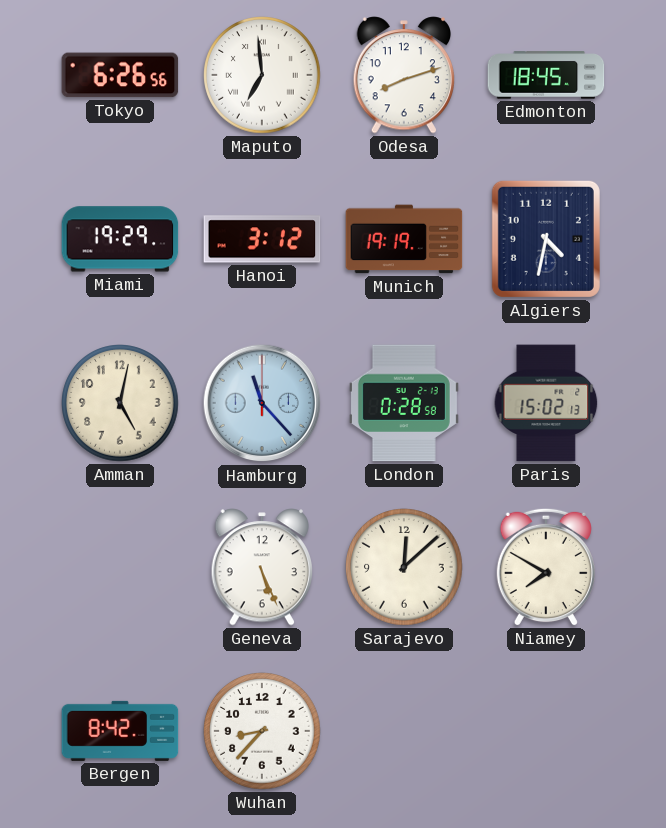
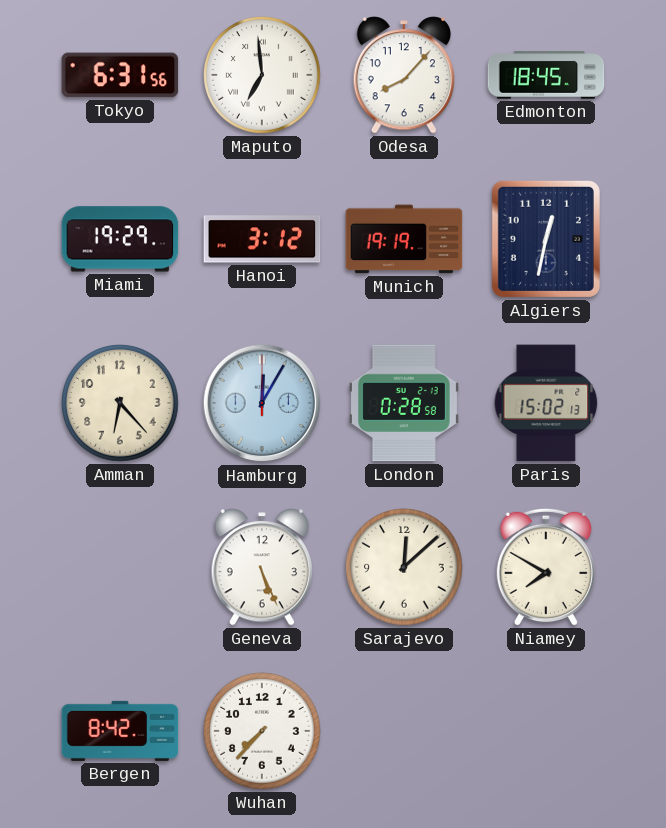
Tokyo: 6:26 -> 6:31 (120, 75)
Odesa: 8:12 -> 8:07 (404, 75)
Algiers: 4:32 -> 12:32 (546, 239)
Amman: 5:02 -> 6:23 (120, 403)
Hamburg: 11:23 -> 12:05 (262, 403)
Wuhan: 8:37 -> 7:37 (262, 731)
